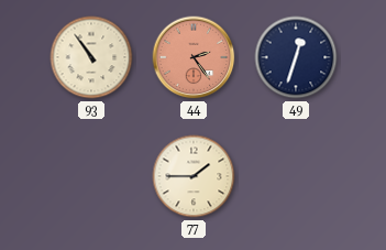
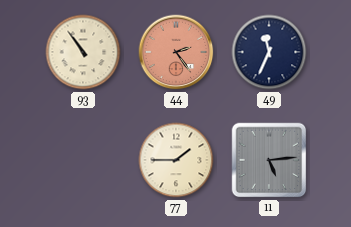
49: 12:33 -> 11:34 (269, 52)
11: none -> 5:14 (269, 160)
